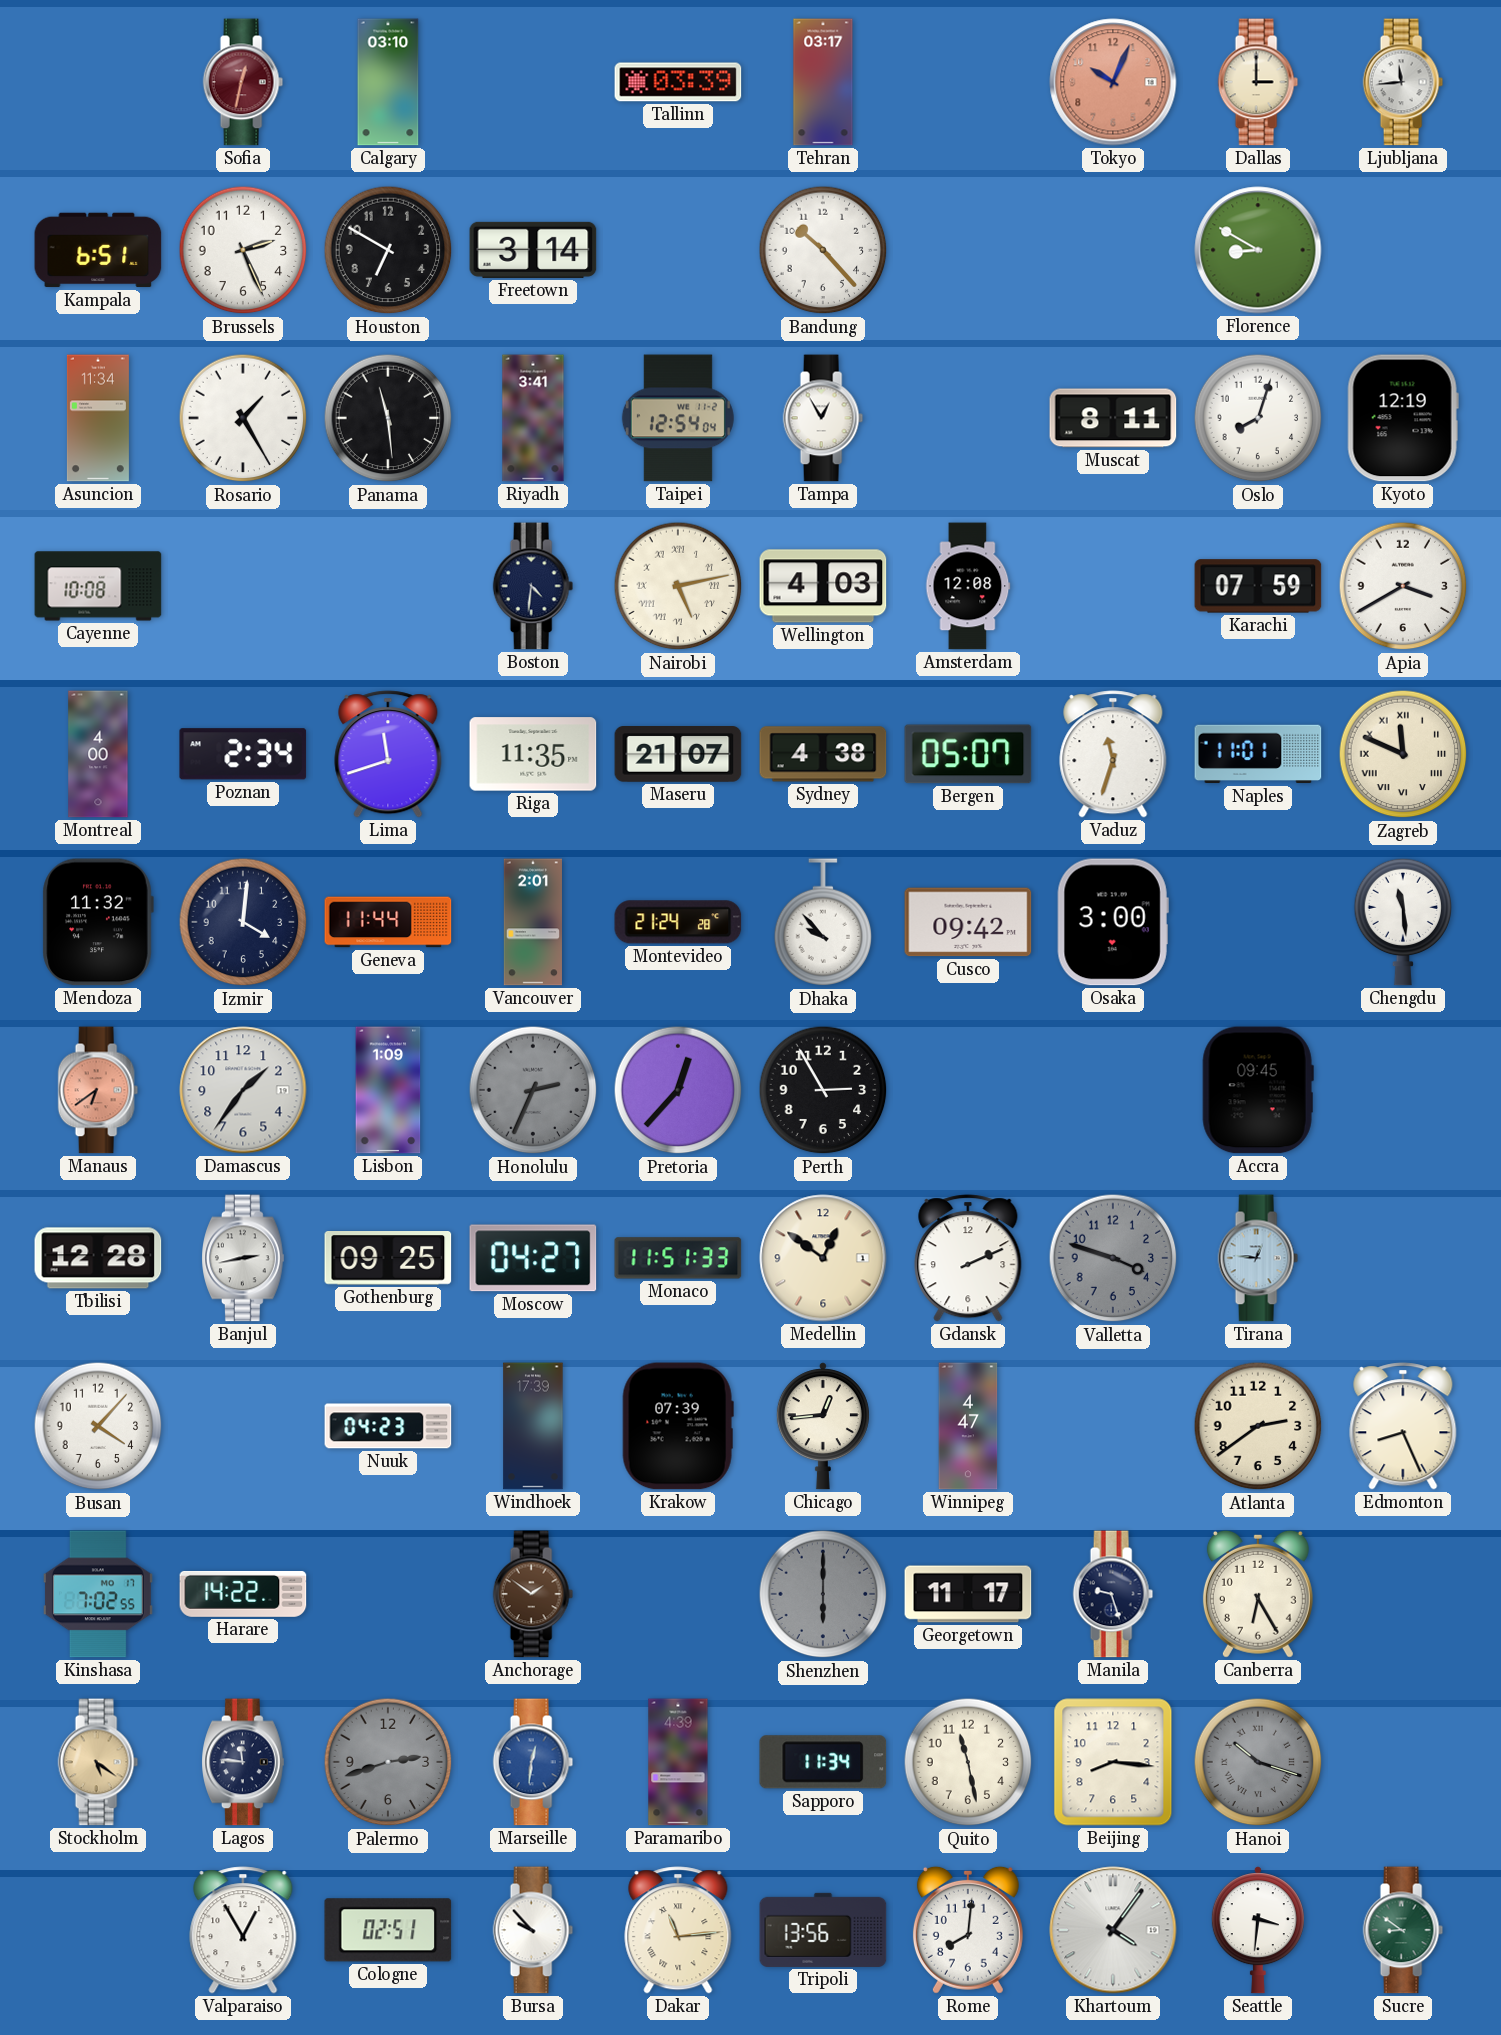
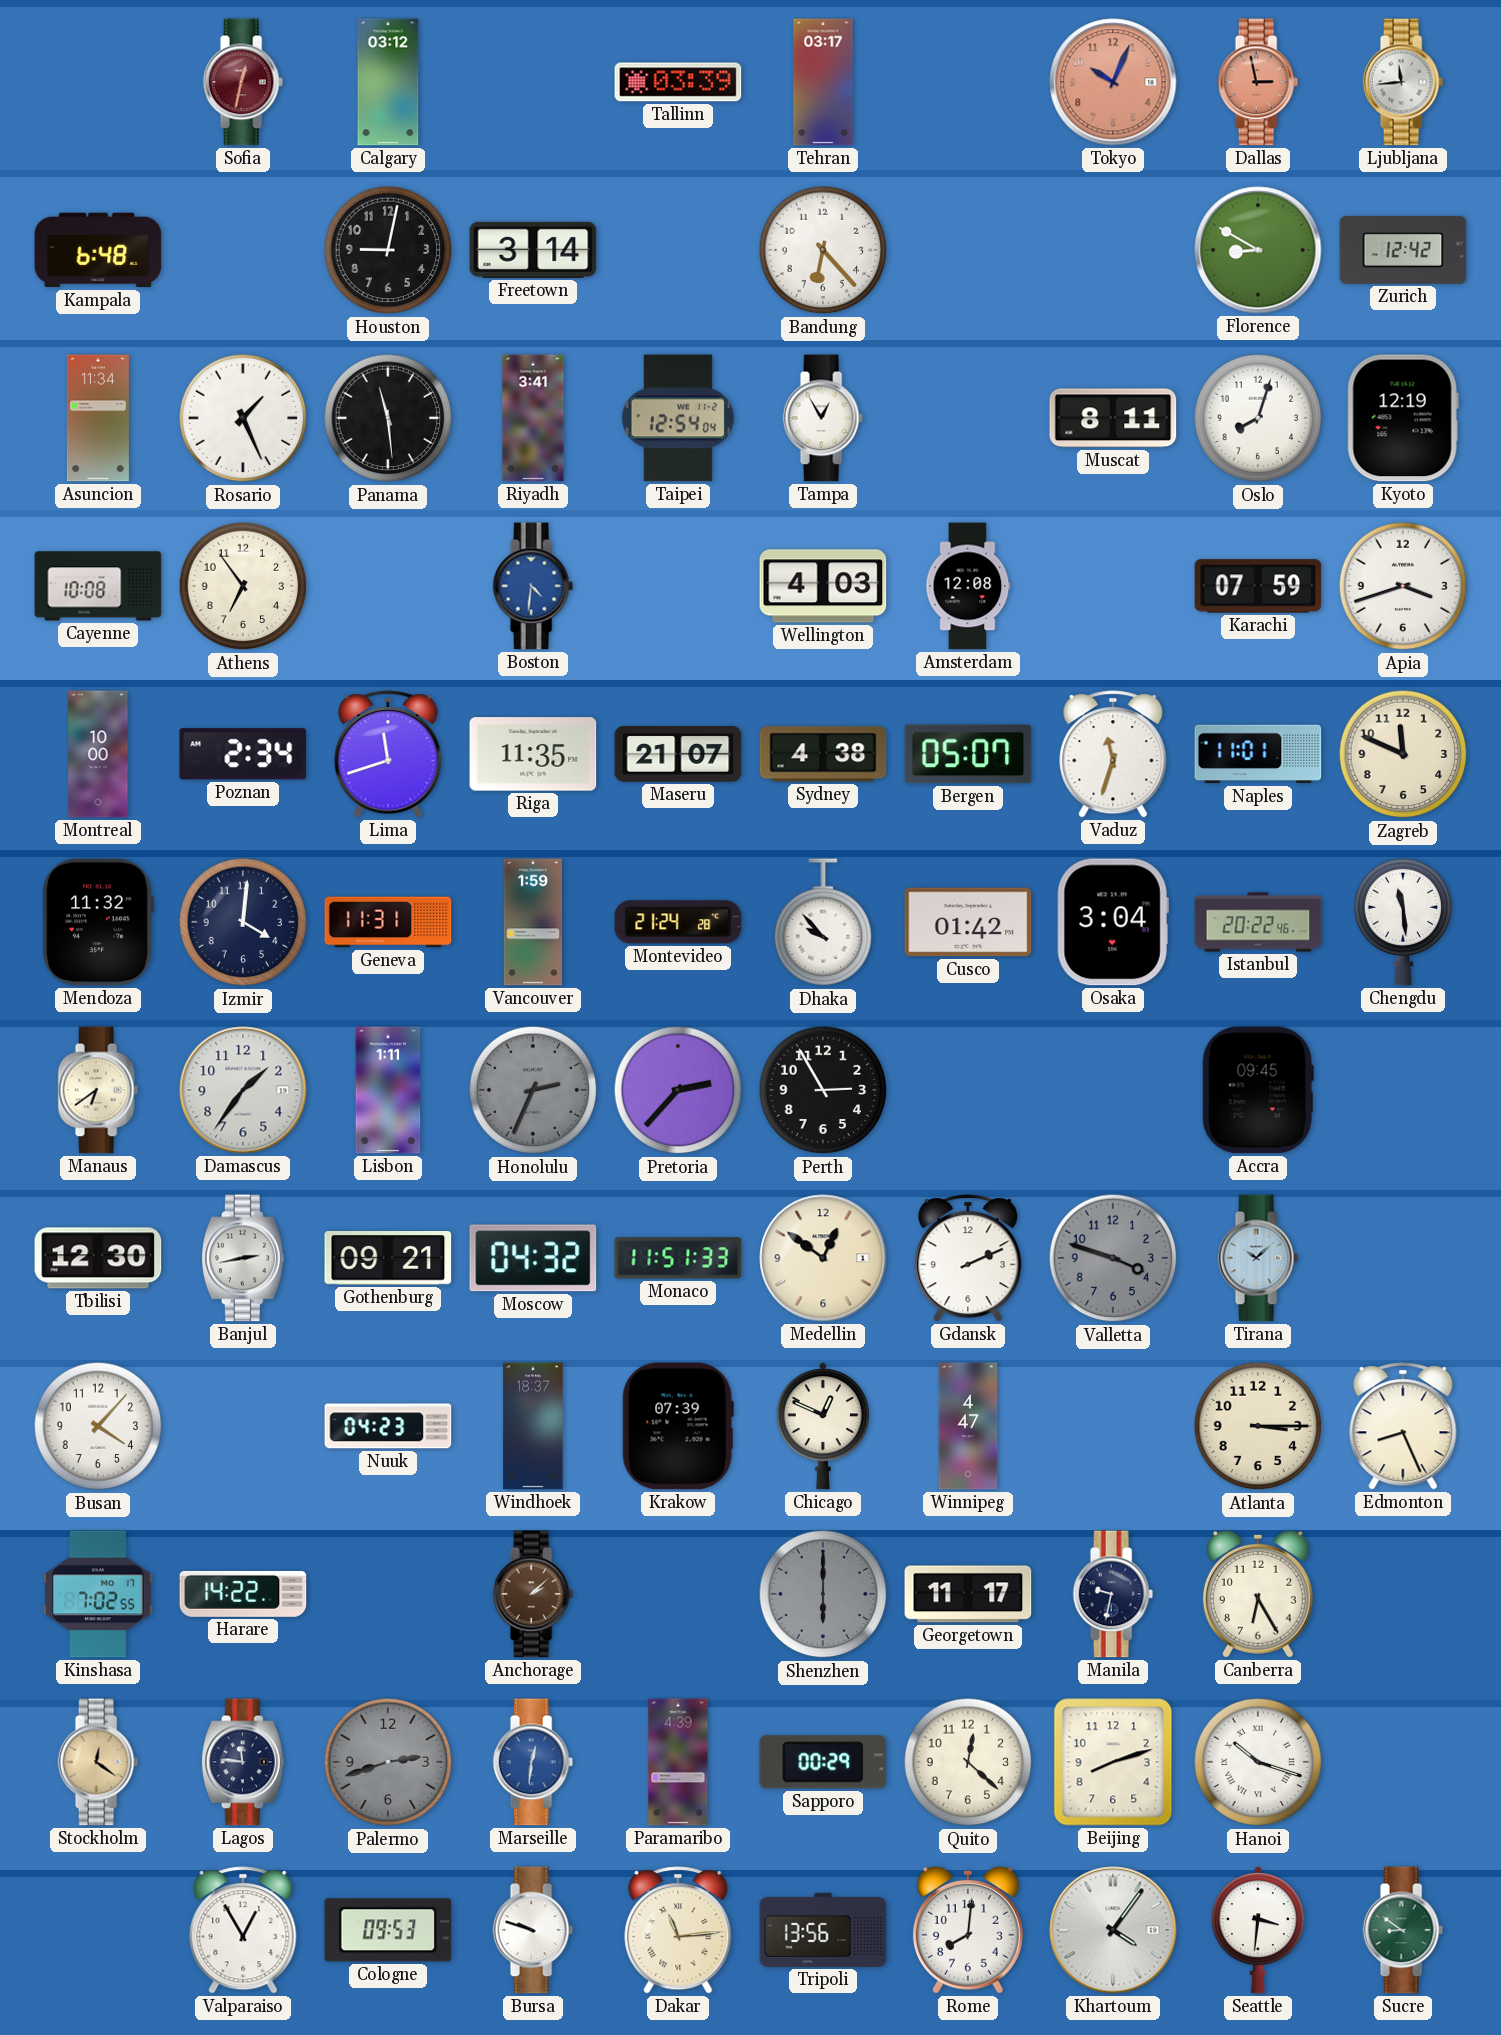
Calgary: 03:10 -> 03:12 (388, 82)
Dallas: 3:00 -> 2:58 (1258, 82)
Dallas dial: cream -> salmon (1258, 82)
Kampala: 6:51 -> 6:48 (98, 250)
Brussels: 2:26 -> none (243, 250)
Houston: 6:50 -> 9:02 (388, 250)
Bandung: 10:23 -> 6:23 (823, 250)
Zurich: none -> 12:42 (1403, 250)
Rosario: 1:25 -> 1:26 (243, 418)
Athens: none -> 6:54 (243, 586)
Boston dial: navy -> blue (533, 586)
Nairobi: 5:13 -> none (678, 586)
Apia: 3:40 -> 3:42 (1403, 586)
Montreal: 4:00 -> 10:00 (98, 754)
Zagreb numerals: Roman -> Arabic (1403, 754)
Geneva: 11:44 -> 11:31 (388, 922)
Vancouver: 2:01 -> 1:59 (533, 922)
Cusco: 09:42 -> 01:42 (968, 922)
Osaka: 3:00 -> 3:04 (1113, 922)
Istanbul: none -> 20:22 (1258, 922)
Manaus dial: salmon -> cream (98, 1090)
Lisbon: 1:09 -> 1:11 (388, 1090)
Pretoria: 12:37 -> 2:37 (678, 1090)
Tbilisi: 12:28 -> 12:30 (98, 1258)
Gothenburg: 09:25 -> 09:21 (388, 1259)
Moscow: 04:27 -> 04:32 (533, 1258)
Tirana: 12:46 -> 10:08 (1258, 1258)
Windhoek: 17:39 -> 18:37 (533, 1426)
Chicago: 12:44 -> 12:49 (823, 1426)
Atlanta: 2:39 -> 3:15 (1258, 1426)
Anchorage: 1:51 -> 2:08 (533, 1594)
Manila: 9:27 -> 9:32 (1113, 1594)
Stockholm: 5:21 -> 12:21 (98, 1762)
Sapporo: 11:34 -> 00:29 (823, 1762)
Quito: 11:28 -> 12:22 (968, 1762)
Beijing: 8:16 -> 8:12 (1113, 1762)
Hanoi dial: grey -> white (1258, 1762)
Cologne: 02:51 -> 09:53 (388, 1930)
Bursa: 9:53 -> 9:48 (533, 1930)
